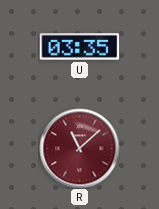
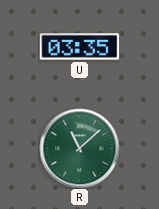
R dial: burgundy -> green (79, 148)
